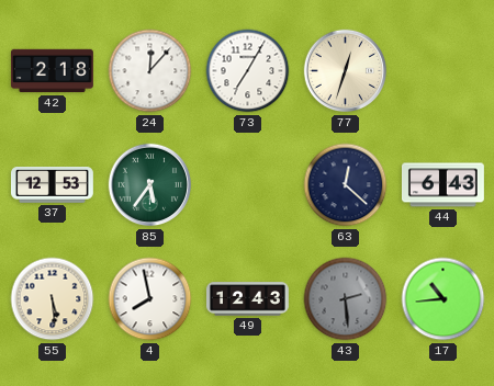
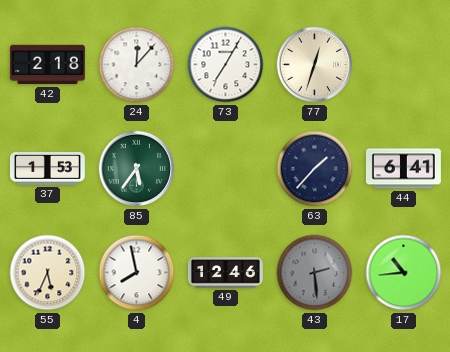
37: 12:53 -> 1:53 (47, 169)
63: 12:22 -> 1:37 (315, 169)
44: 6:43 -> 6:41 (403, 169)
55: 5:29 -> 5:34 (48, 273)
49: 12:43 -> 12:46 (225, 273)
